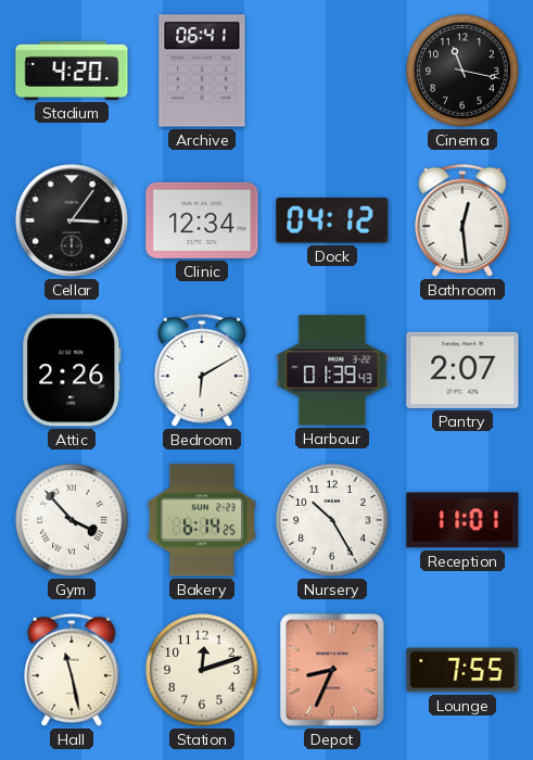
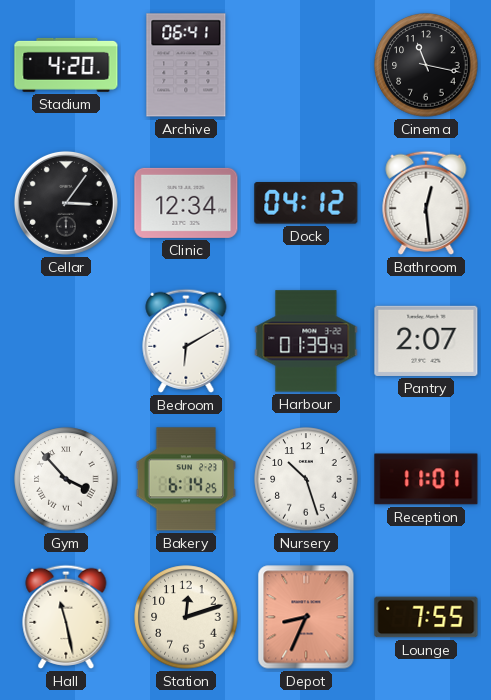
Attic: 2:26 -> none (72, 370)
Nursery: 10:25 -> 10:27 (306, 479)
